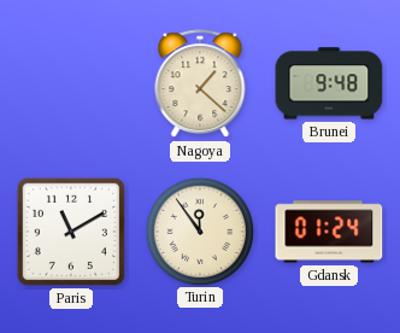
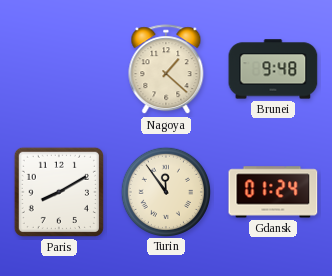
Paris: 11:10 -> 8:10 (59, 192)
